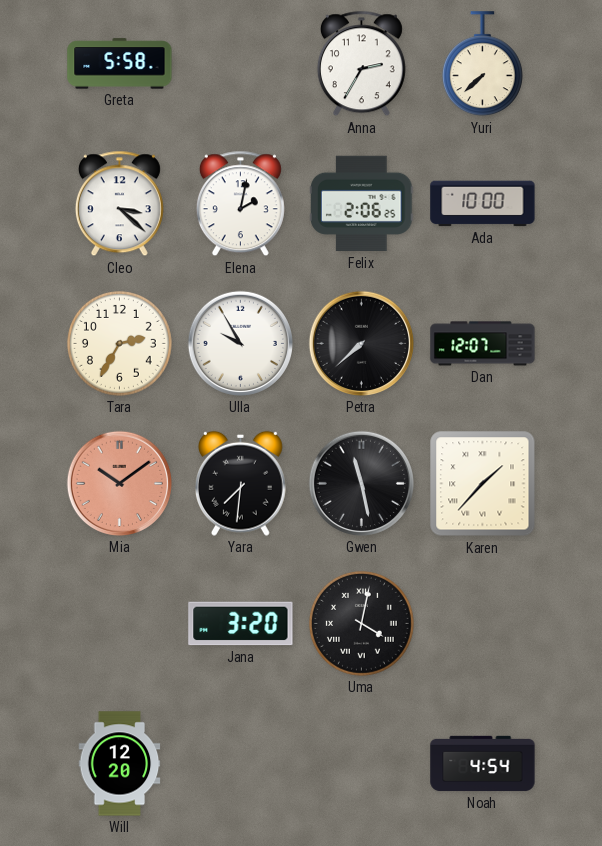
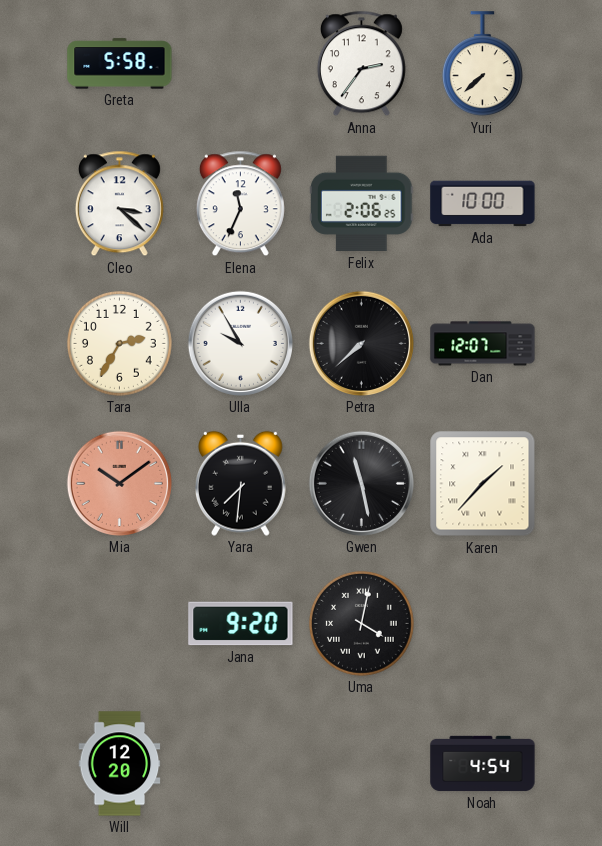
Anna: 2:35 -> 2:36 (361, 64)
Elena: 2:02 -> 11:34 (240, 204)
Jana: 3:20 -> 9:20 (241, 624)
